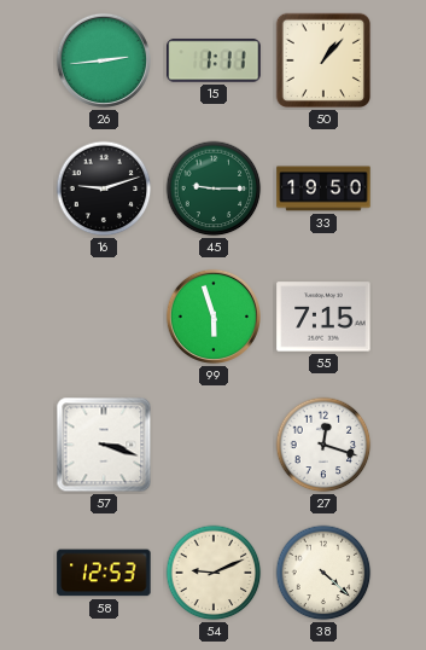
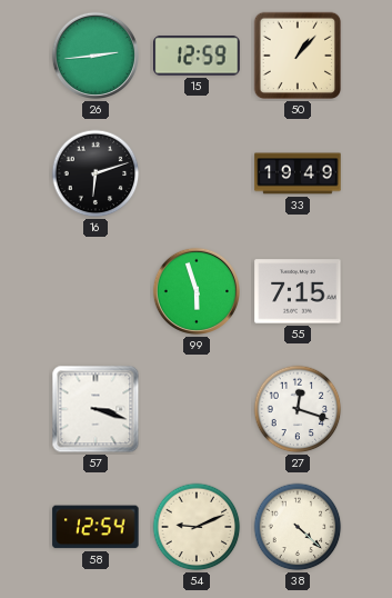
15: 1:11 -> 12:59 (197, 56)
16: 9:12 -> 6:12 (96, 173)
45: 9:15 -> none (214, 188)
33: 19:50 -> 19:49 (298, 173)
58: 12:53 -> 12:54 (96, 527)
